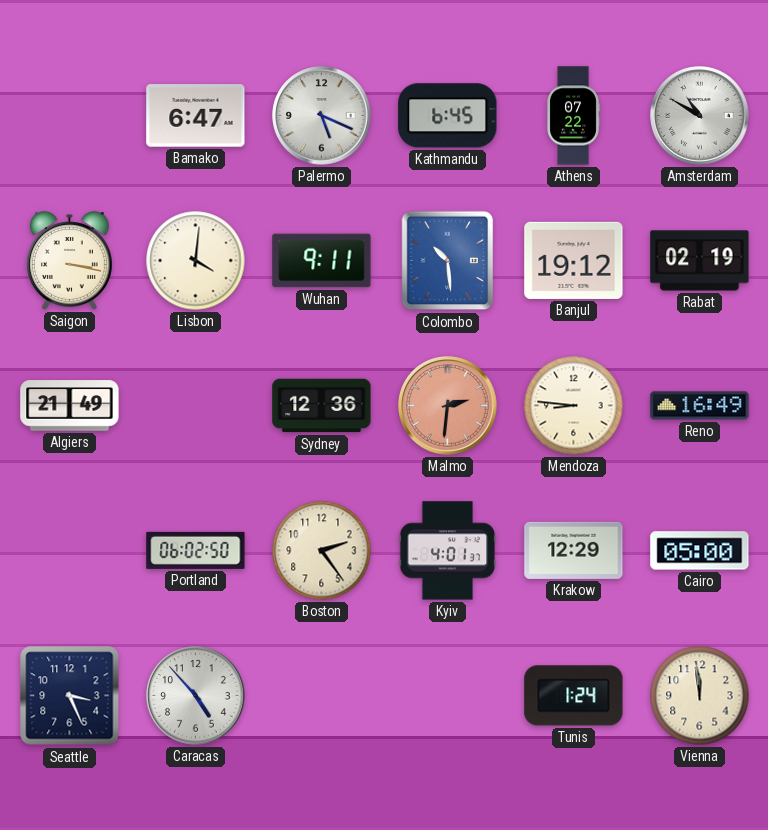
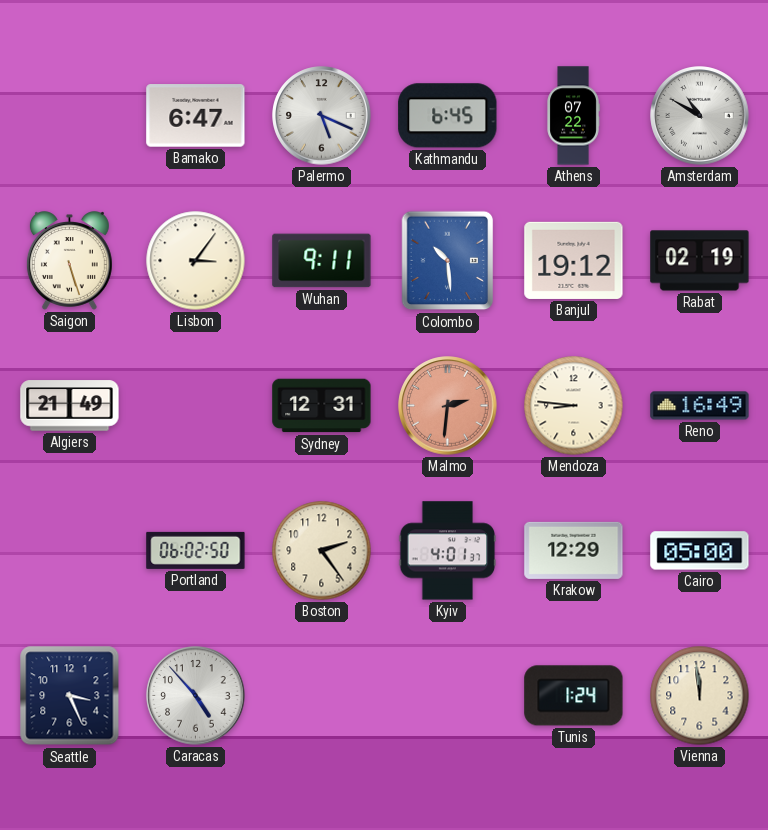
Saigon: 3:17 -> 5:27 (69, 261)
Lisbon: 4:01 -> 3:06 (196, 261)
Sydney: 12:36 -> 12:31 (322, 406)
